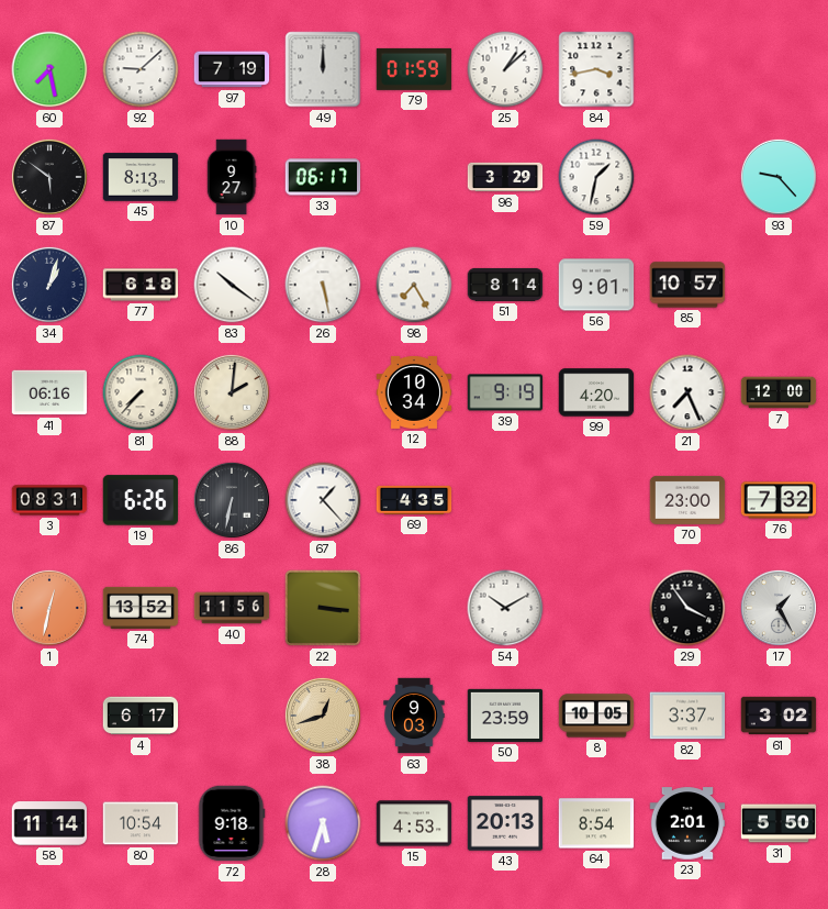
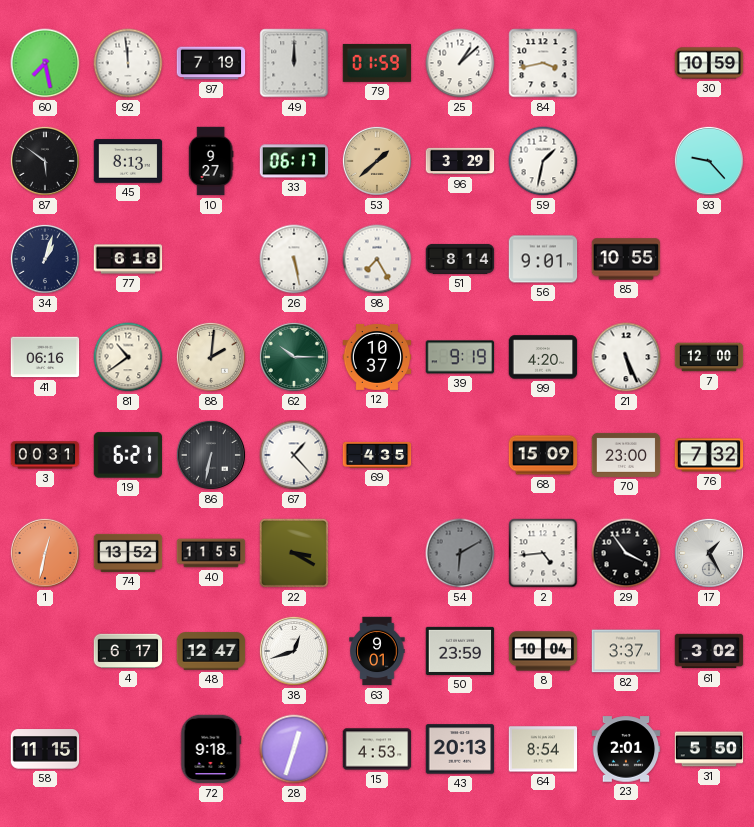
92: 9:08 -> 11:59 (128, 63)
30: none -> 10:59 (709, 63)
53: none -> 1:38 (377, 161)
83: 10:21 -> none (232, 285)
85: 10:57 -> 10:55 (626, 259)
81: 7:37 -> 10:39 (128, 357)
62: none -> 10:15 (294, 357)
12: 10:34 -> 10:37 (377, 357)
21: 7:26 -> 5:26 (626, 357)
3: 08:31 -> 00:31 (45, 455)
19: 6:26 -> 6:21 (128, 455)
68: none -> 15:09 (543, 455)
40: 11:56 -> 11:55 (211, 553)
22: 3:16 -> 3:20 (294, 553)
54: 10:10 -> 6:10 (460, 553)
54 dial: white -> grey (460, 553)
2: none -> 4:44 (543, 553)
48: none -> 12:47 (211, 651)
38 dial: champagne -> white (294, 651)
63: 9:03 -> 9:01 (377, 651)
8: 10:05 -> 10:04 (543, 651)
58: 11:14 -> 11:15 (45, 749)
80: 10:54 -> none (141, 823)
28: 5:33 -> 12:33 (294, 749)
